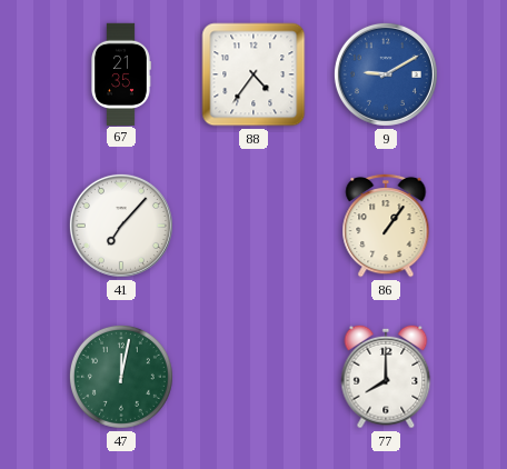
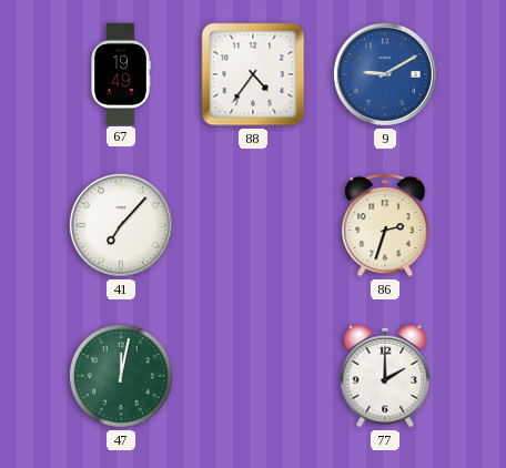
67: 21:35 -> 19:49 (121, 73)
86: 1:06 -> 2:33 (385, 225)
77: 8:00 -> 2:00 (385, 376)
